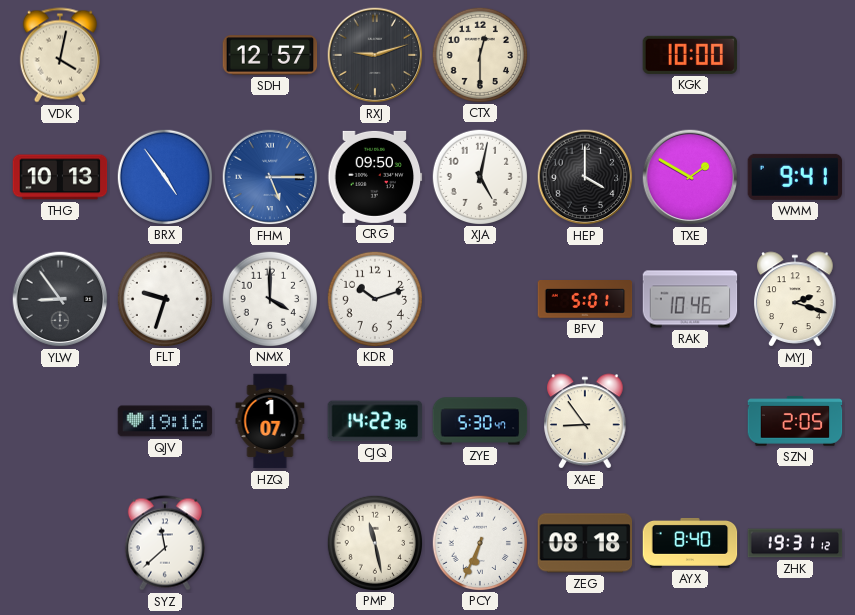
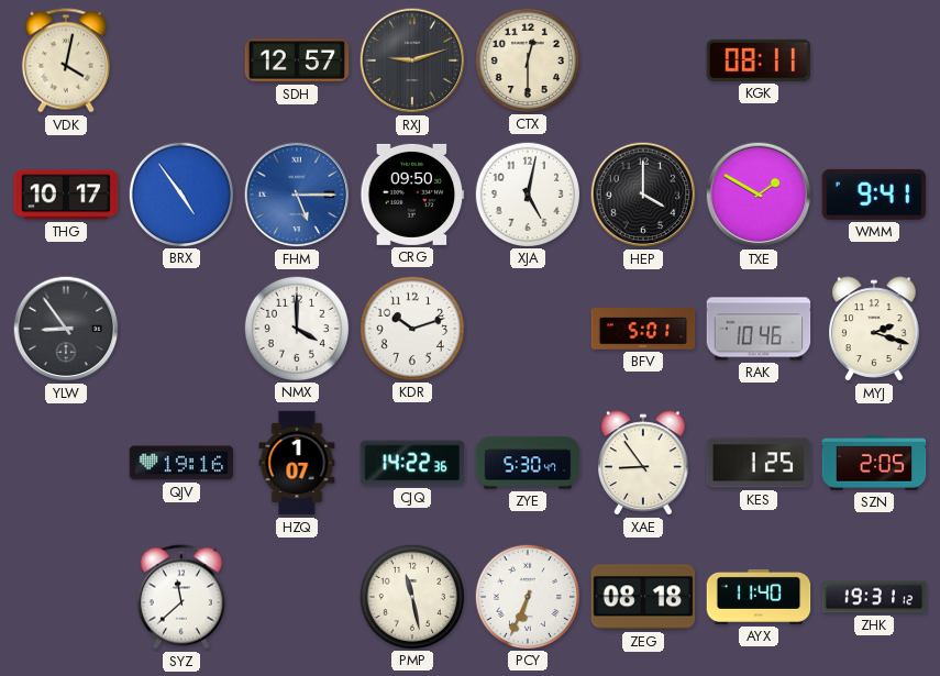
KGK: 10:00 -> 08:11 (759, 60)
THG: 10:13 -> 10:17 (66, 195)
FLT: 9:33 -> none (164, 298)
KES: none -> 1:25 (759, 463)
AYX: 8:40 -> 11:40 (759, 597)
